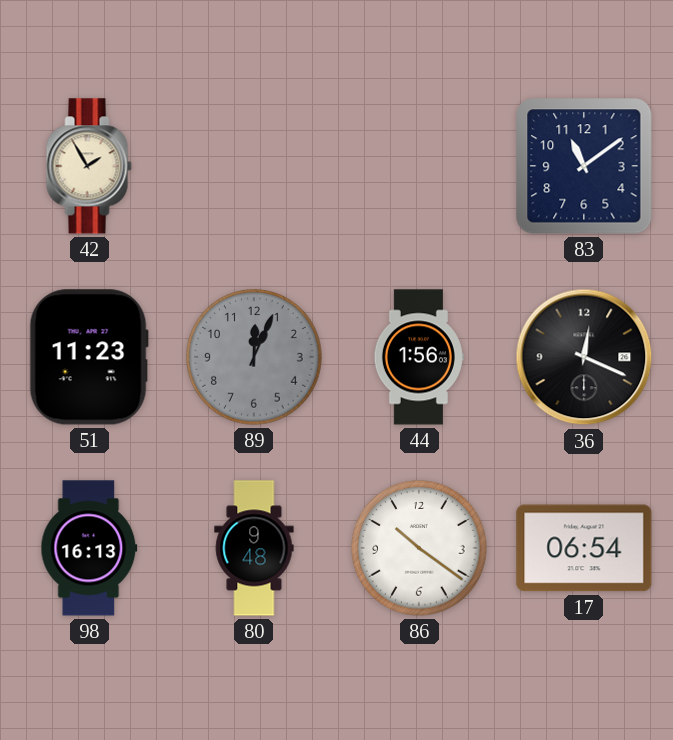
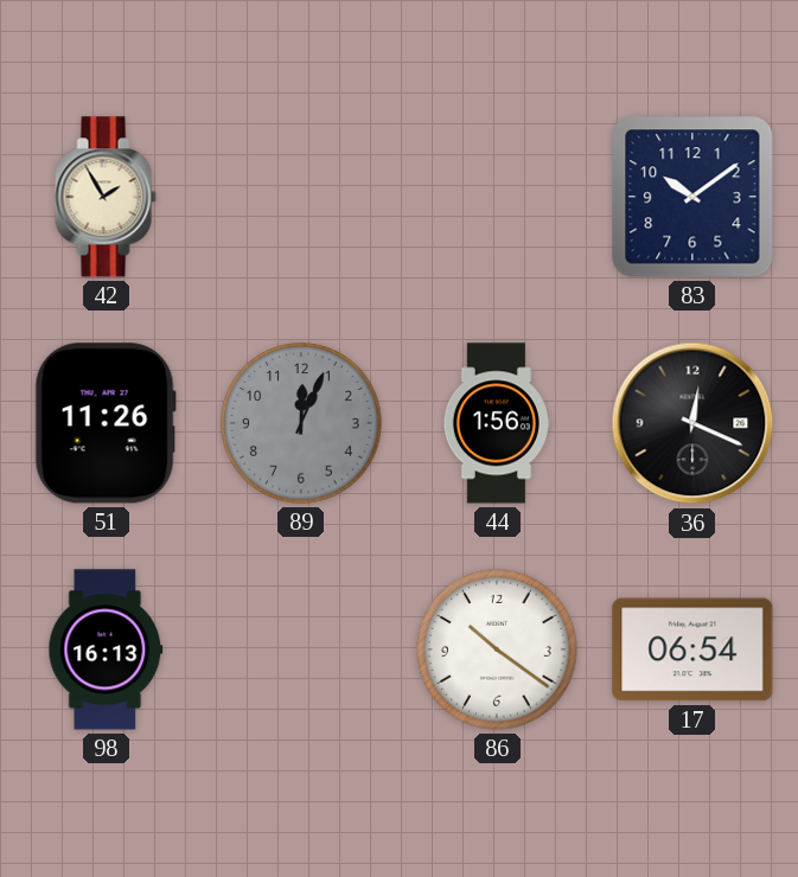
83: 11:09 -> 10:09 (692, 197)
51: 11:23 -> 11:26 (106, 423)
80: 9:48 -> none (254, 548)
